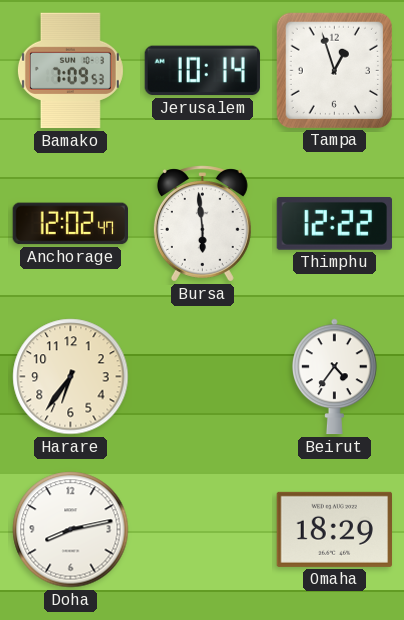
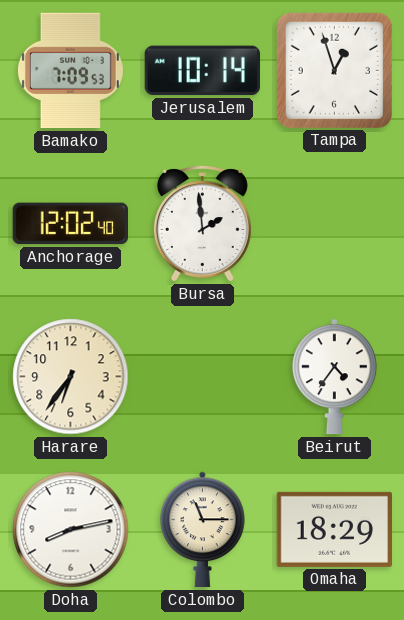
Anchorage: 12:02:47 -> 12:02:40 (70, 224)
Bursa: 5:59 -> 1:59 (202, 224)
Thimphu: 12:22 -> none (334, 224)
Colombo: none -> 11:15 (203, 530)
